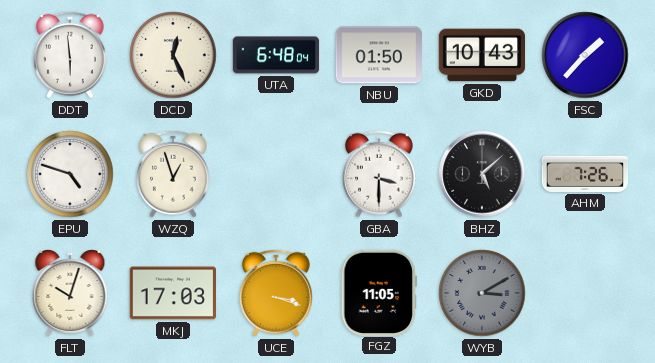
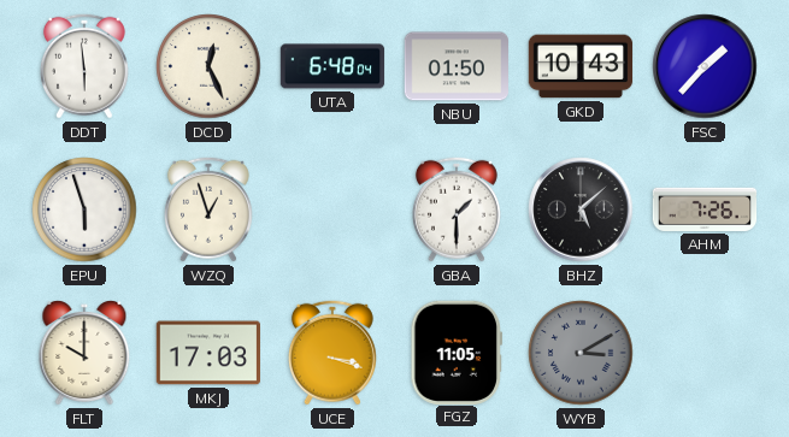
EPU: 4:48 -> 5:57 (84, 209)
GBA: 3:30 -> 1:30 (457, 209)
FLT: 10:03 -> 10:00 (84, 354)
